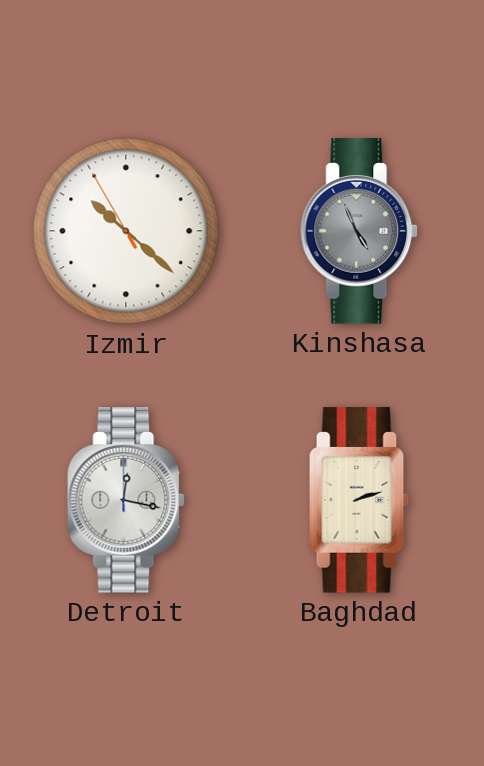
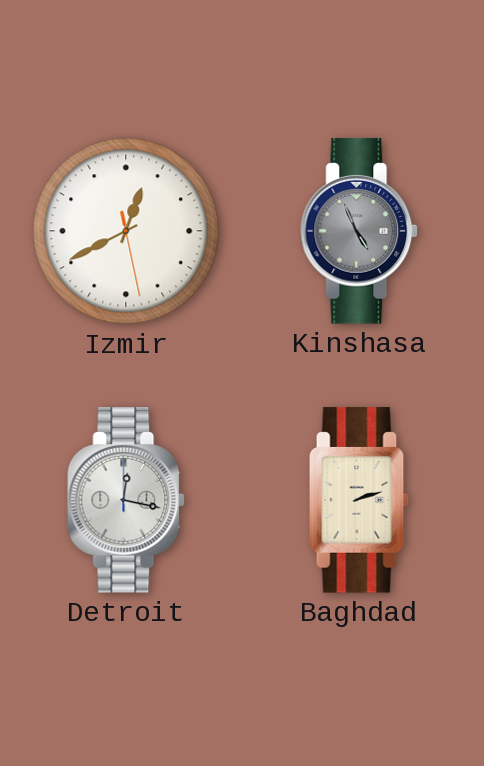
Izmir: 10:21 -> 12:40 (126, 231)
